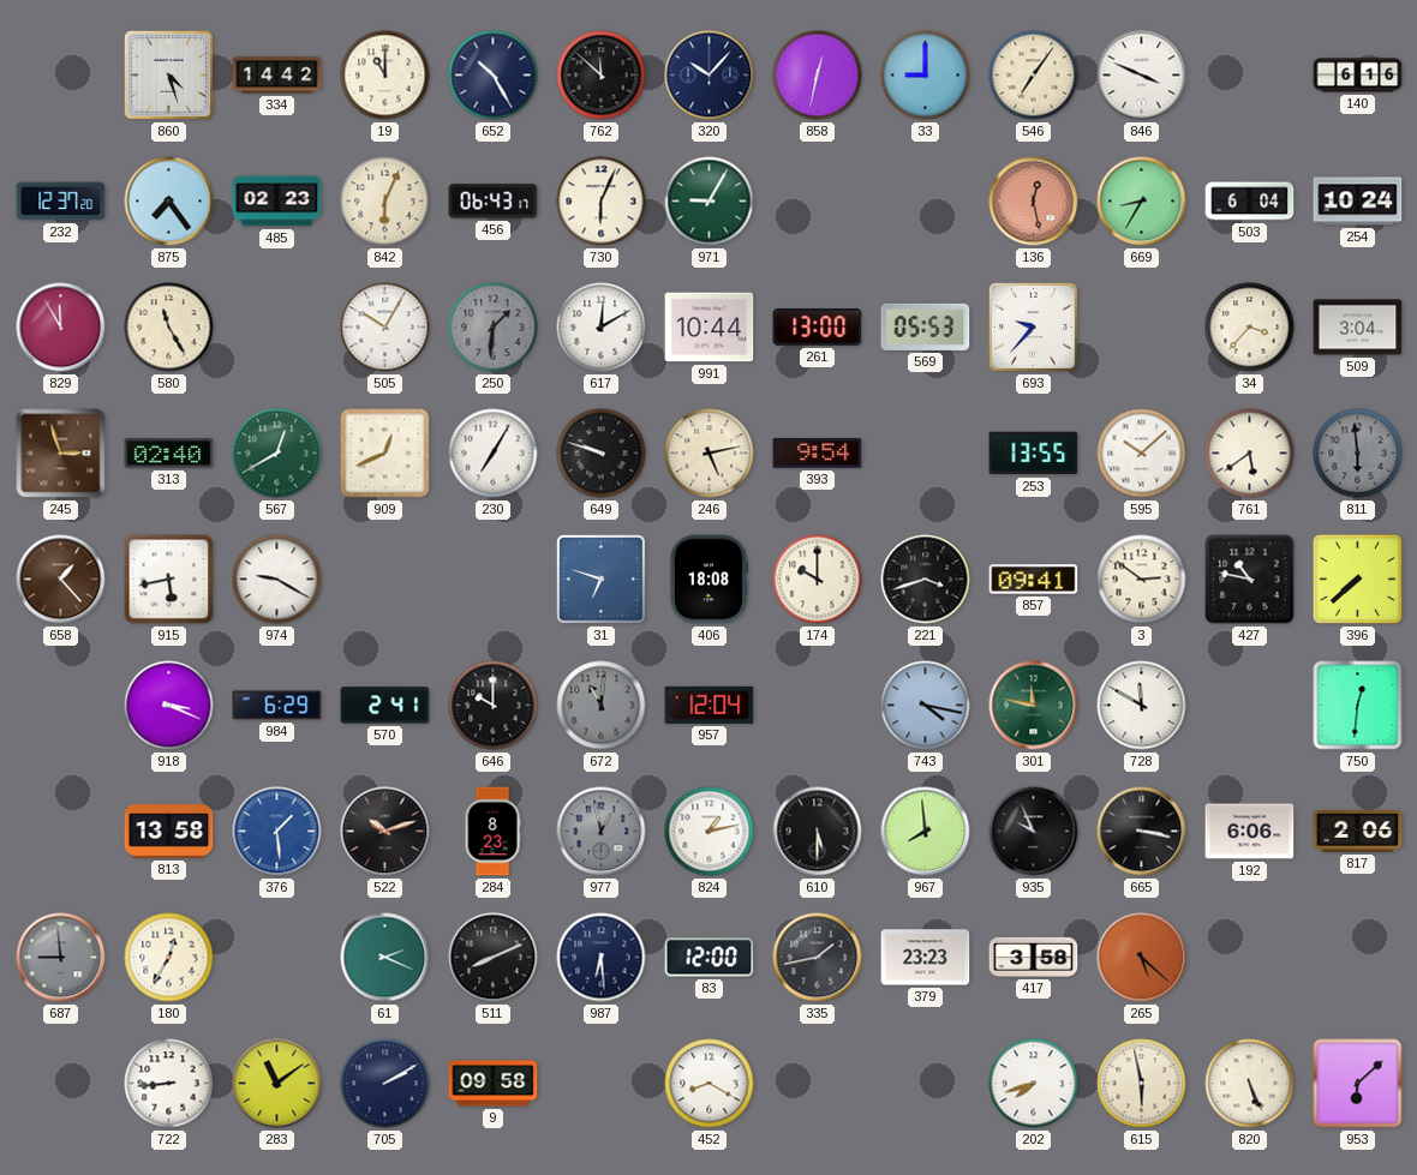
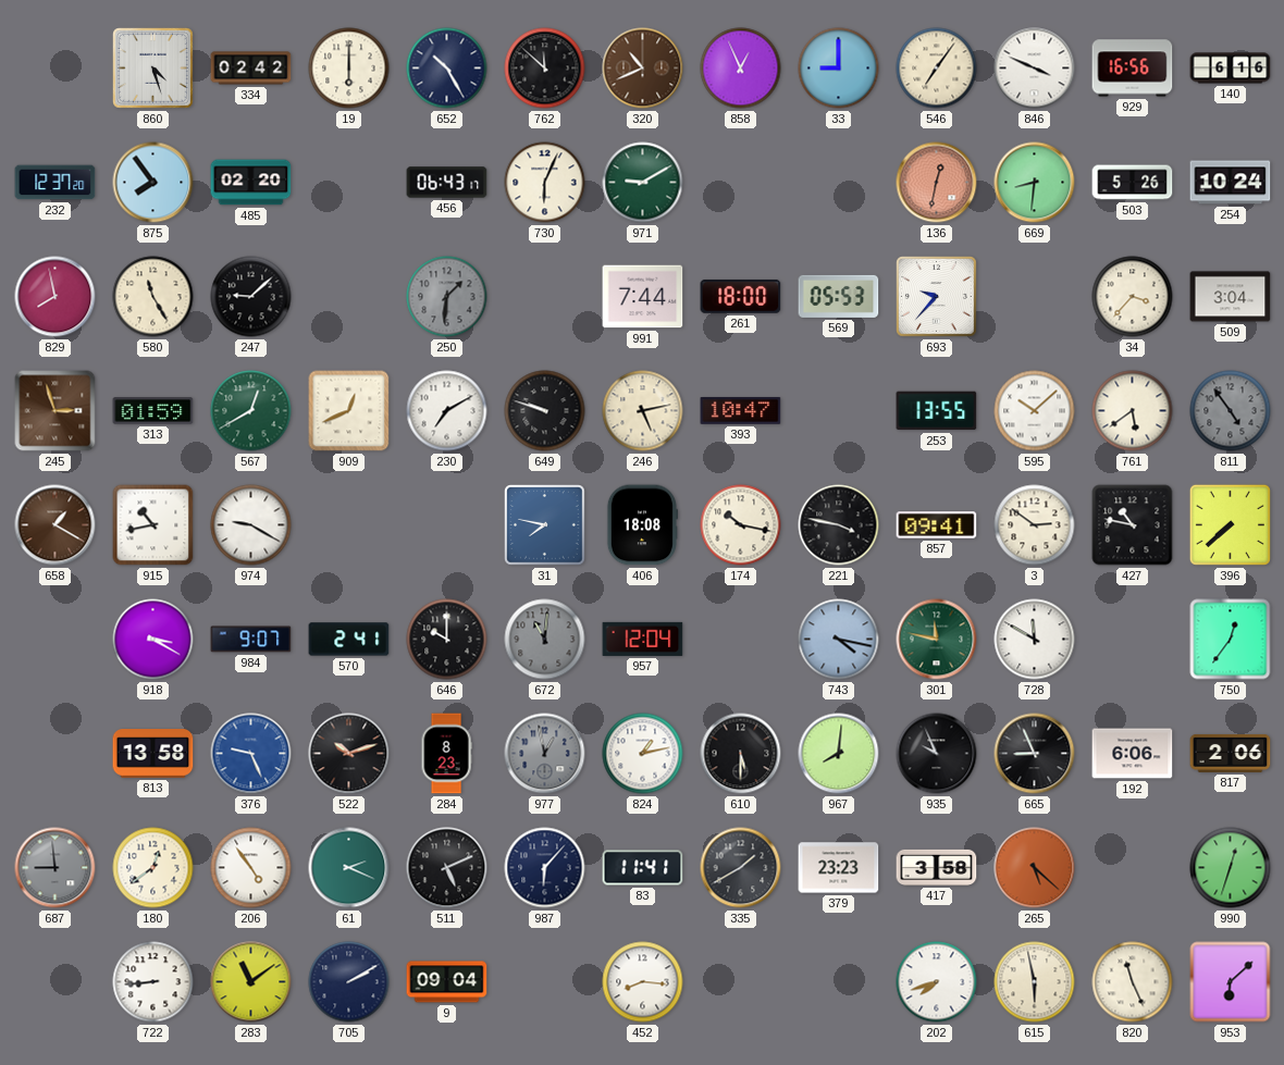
334: 14:42 -> 02:42 (251, 69)
19: 11:00 -> 6:00 (349, 69)
320: 10:07 -> 10:41 (643, 69)
320 dial: navy -> brown (643, 69)
858: 12:32 -> 12:56 (741, 69)
929: none -> 16:56 (1133, 69)
875: 7:24 -> 7:54 (153, 183)
485: 02:23 -> 02:20 (251, 183)
842: 6:04 -> none (385, 202)
971: 9:05 -> 9:10 (643, 183)
136: 12:28 -> 12:32 (937, 183)
669: 8:35 -> 8:31 (1035, 183)
503: 6:04 -> 5:26 (1133, 183)
829: 11:55 -> 7:58 (55, 297)
247: none -> 9:08 (251, 297)
505: 10:05 -> none (385, 328)
617: 12:10 -> none (602, 328)
991: 10:44 -> 7:44 (643, 297)
261: 13:00 -> 18:00 (741, 296)
313: 02:40 -> 01:59 (153, 411)
230: 7:05 -> 7:10 (447, 411)
393: 9:54 -> 10:47 (741, 410)
811: 5:59 -> 4:54 (1231, 411)
658: 1:23 -> 1:20 (55, 525)
915: 5:43 -> 10:43 (153, 525)
31: 6:48 -> 7:47 (545, 525)
174: 10:00 -> 10:17 (741, 525)
221: 3:42 -> 3:47 (839, 525)
918: 3:19 -> 3:20 (153, 640)
984: 6:29 -> 9:07 (251, 640)
750: 12:31 -> 12:36 (1231, 640)
376: 1:29 -> 9:26 (251, 754)
967: 7:59 -> 8:01 (839, 754)
665: 3:17 -> 8:56 (1035, 754)
180: 12:35 -> 12:39 (153, 868)
206: none -> 4:54 (251, 868)
511: 8:11 -> 5:11 (447, 868)
987: 6:29 -> 6:07 (545, 868)
83: 12:00 -> 11:41 (643, 868)
335: 1:43 -> 1:40 (741, 868)
990: none -> 12:33 (1231, 868)
9: 09:58 -> 09:04 (447, 982)
452: 8:20 -> 8:16 (643, 982)
820: 5:26 -> 11:26 (1133, 982)
